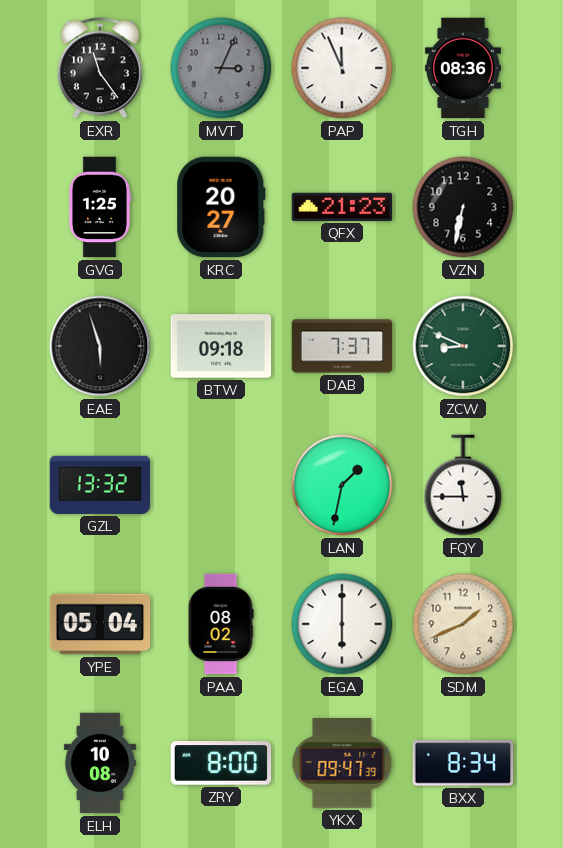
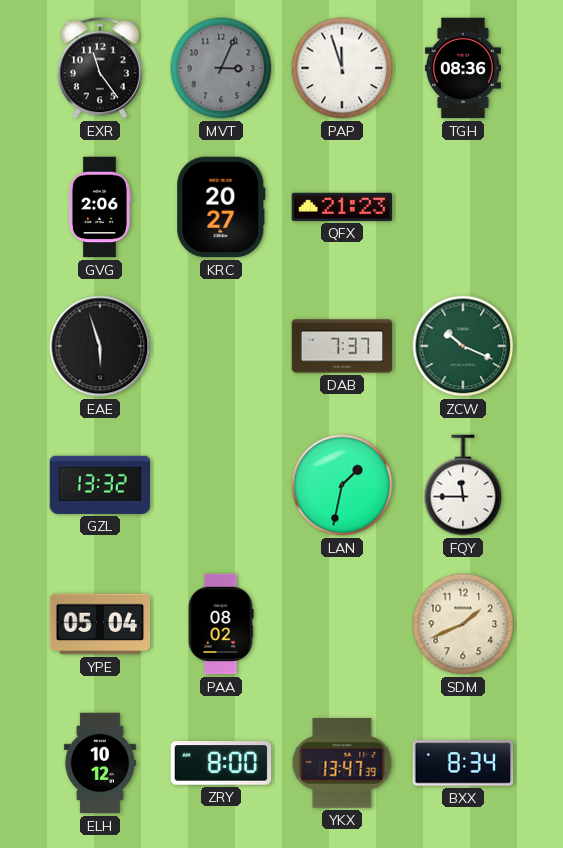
PAP: 11:56 -> 11:57 (342, 68)
GVG: 1:25 -> 2:06 (100, 207)
VZN: 6:32 -> none (463, 207)
BTW: 09:18 -> none (221, 346)
ZCW: 8:49 -> 10:19 (463, 346)
EGA: 6:00 -> none (342, 624)
ELH: 10:08 -> 10:12 (100, 763)
YKX: 09:47 -> 13:47 (342, 763)
